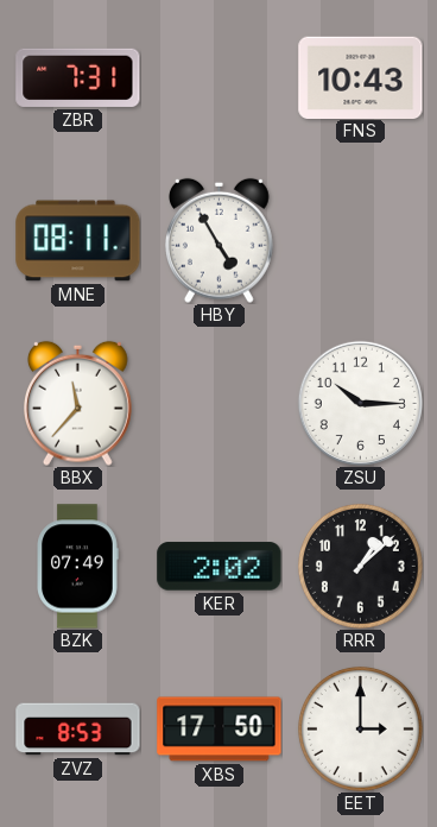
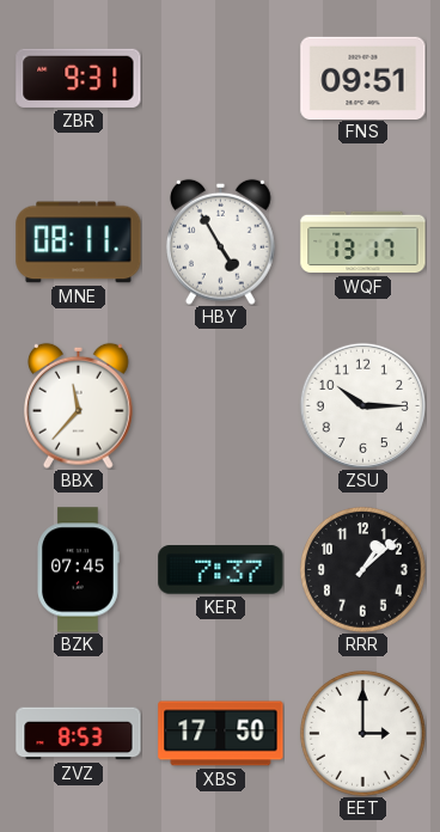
ZBR: 7:31 -> 9:31 (79, 78)
FNS: 10:43 -> 09:51 (363, 78)
WQF: none -> 13:17 (363, 243)
BZK: 07:49 -> 07:45 (78, 570)
KER: 2:02 -> 7:37 (221, 570)
